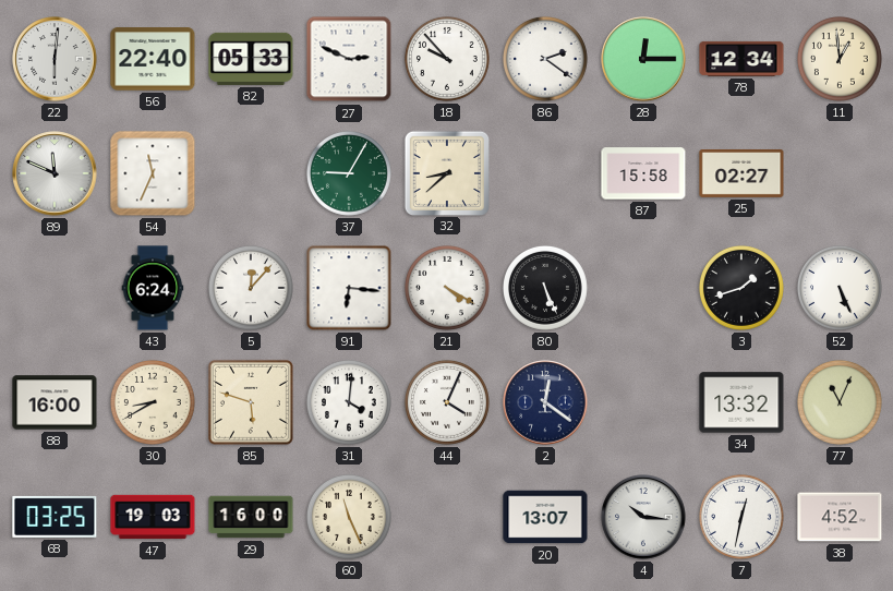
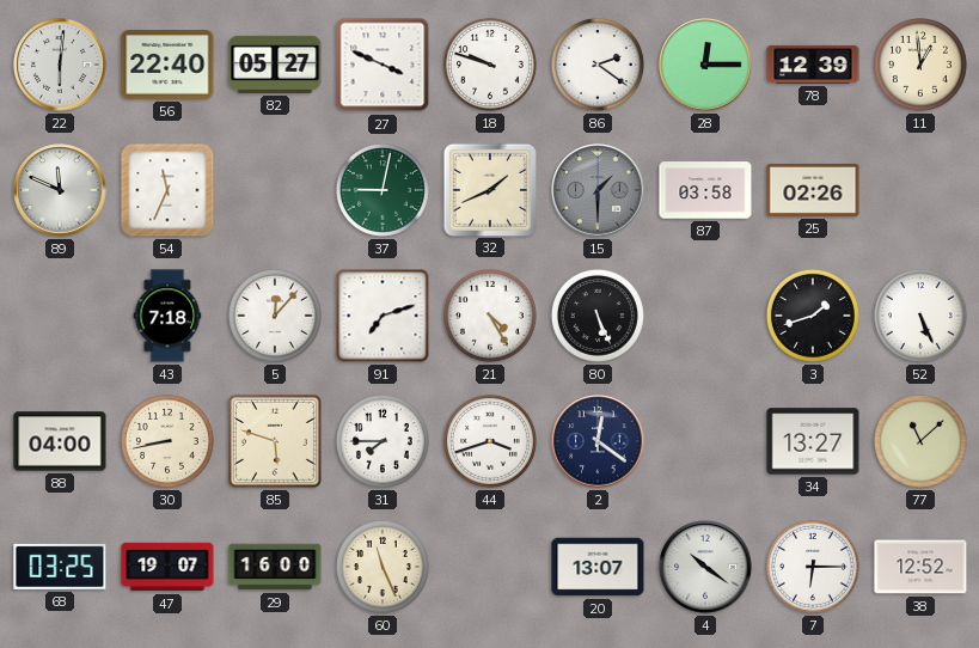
82: 05:33 -> 05:27 (275, 65)
27: 2:49 -> 3:49 (383, 65)
18: 9:53 -> 9:48 (490, 65)
78: 12:34 -> 12:39 (813, 65)
37: 9:05 -> 9:02 (383, 190)
32: 8:38 -> 1:41 (489, 189)
15: none -> 1:30 (598, 190)
87: 15:58 -> 03:58 (705, 190)
25: 02:27 -> 02:26 (813, 190)
43: 6:24 -> 7:18 (167, 316)
91: 6:16 -> 7:12 (383, 316)
21: 4:20 -> 4:25 (490, 316)
88: 16:00 -> 04:00 (60, 441)
30: 8:40 -> 8:43 (167, 441)
31: 4:01 -> 7:45 (383, 441)
44: 4:04 -> 3:42 (490, 441)
34: 13:32 -> 13:27 (813, 441)
77: 11:04 -> 11:08 (920, 441)
47: 19:03 -> 19:07 (167, 567)
4: 10:16 -> 10:21 (705, 567)
7: 12:32 -> 6:15 (813, 567)
38: 4:52 -> 12:52 (920, 567)
